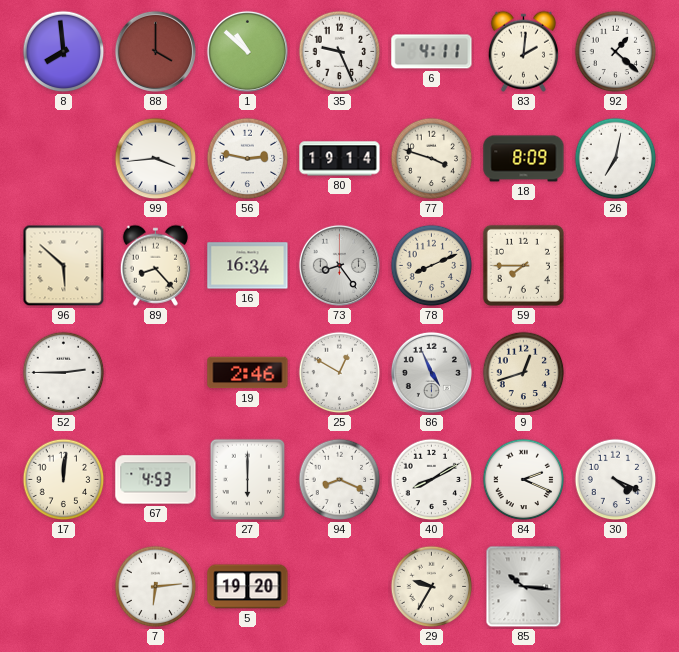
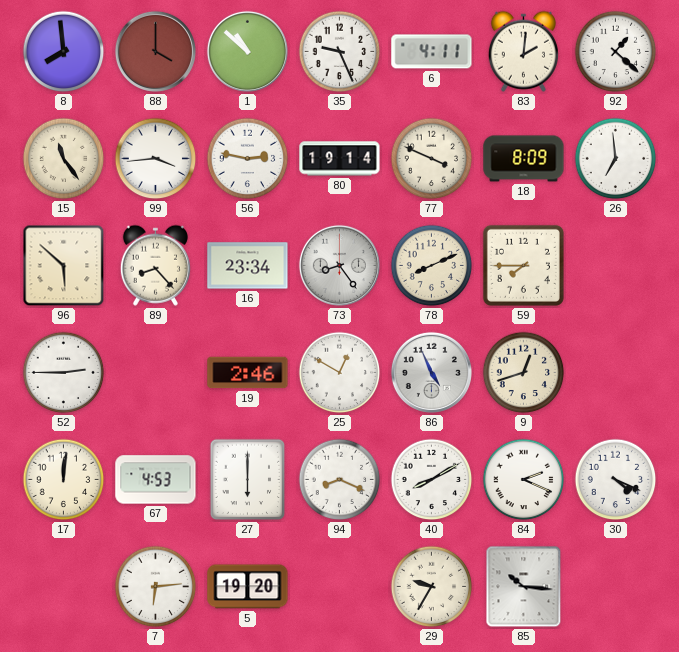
15: none -> 11:24 (64, 159)
77: 3:48 -> 3:49 (432, 159)
26: 7:02 -> 6:59 (616, 159)
16: 16:34 -> 23:34 (248, 266)
